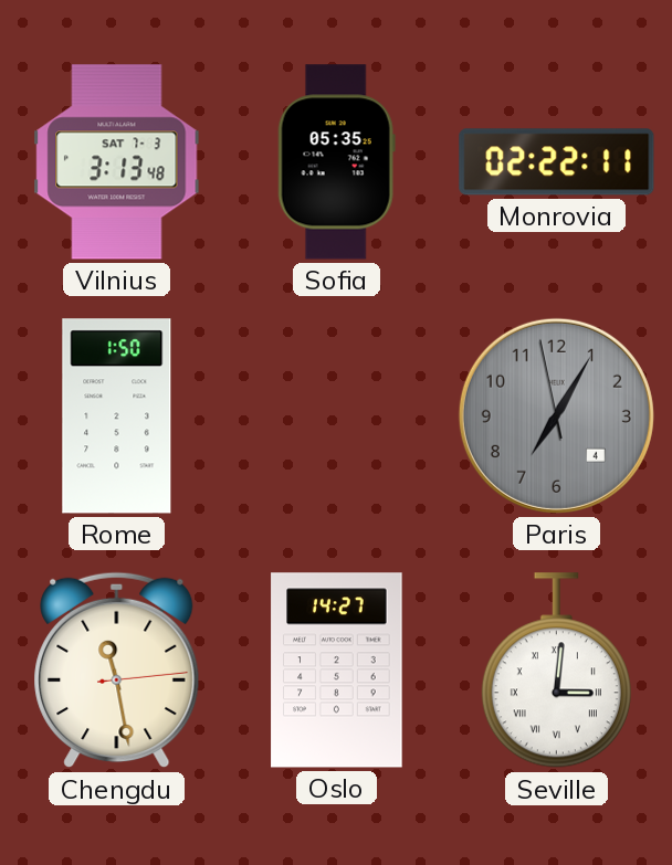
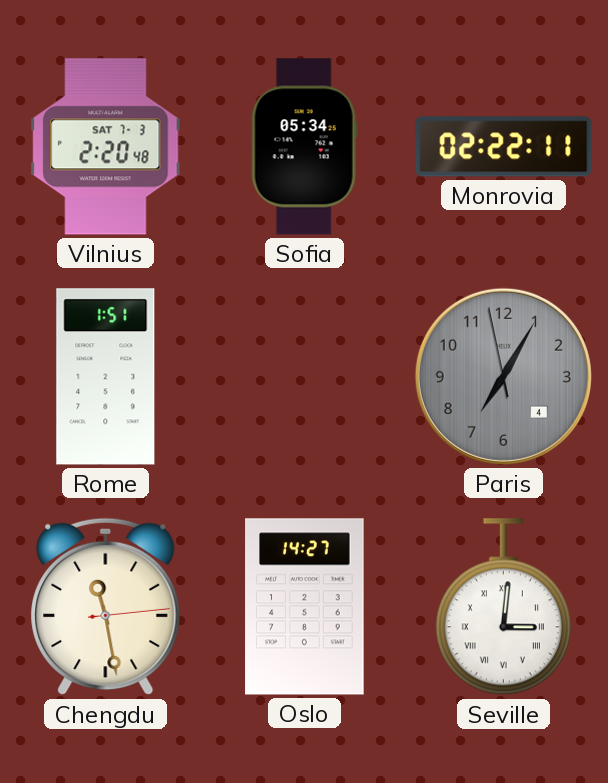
Vilnius: 3:13 -> 2:20 (106, 147)
Sofia: 05:35 -> 05:34 (304, 147)
Rome: 1:50 -> 1:51 (106, 377)
